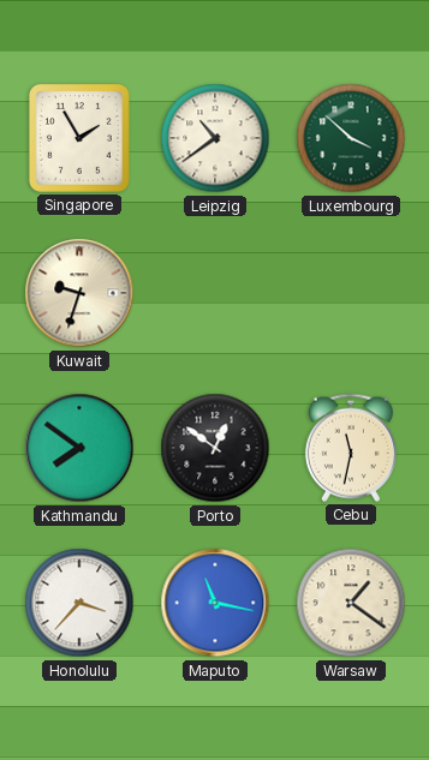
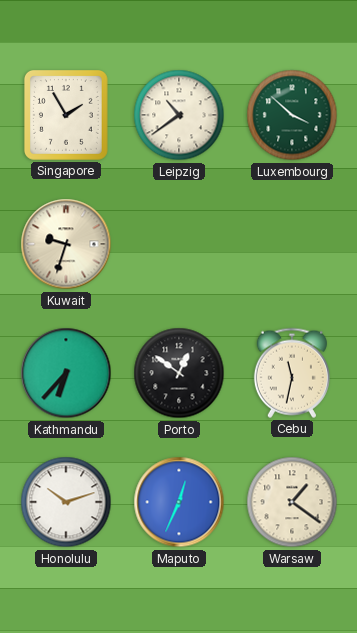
Kathmandu: 7:51 -> 6:37 (66, 373)
Honolulu: 3:37 -> 10:12 (66, 502)
Maputo: 11:17 -> 12:34 (179, 502)
